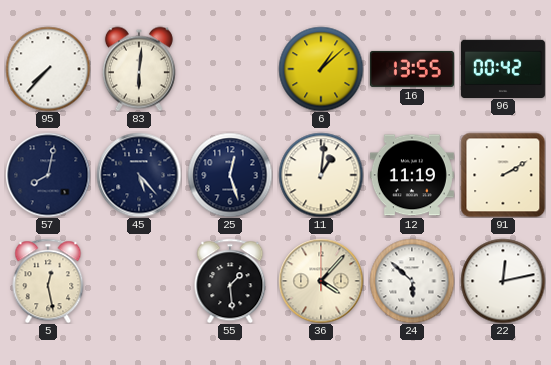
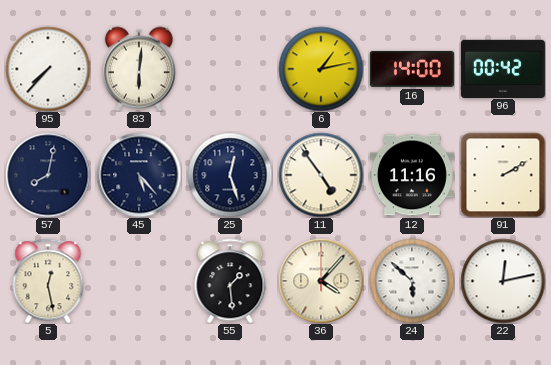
6: 1:08 -> 1:13 (321, 69)
16: 13:55 -> 14:00 (412, 69)
11: 1:01 -> 4:54 (321, 175)
12: 11:19 -> 11:16 (412, 175)
